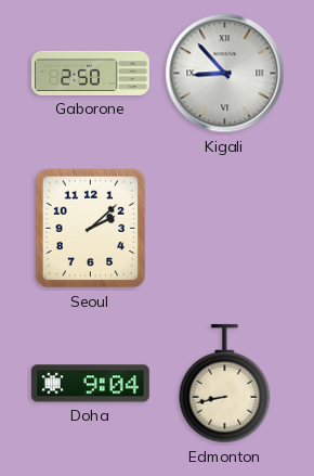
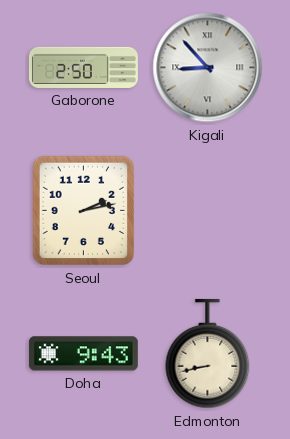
Seoul: 2:08 -> 2:13 (83, 211)
Doha: 9:04 -> 9:43 (83, 354)
